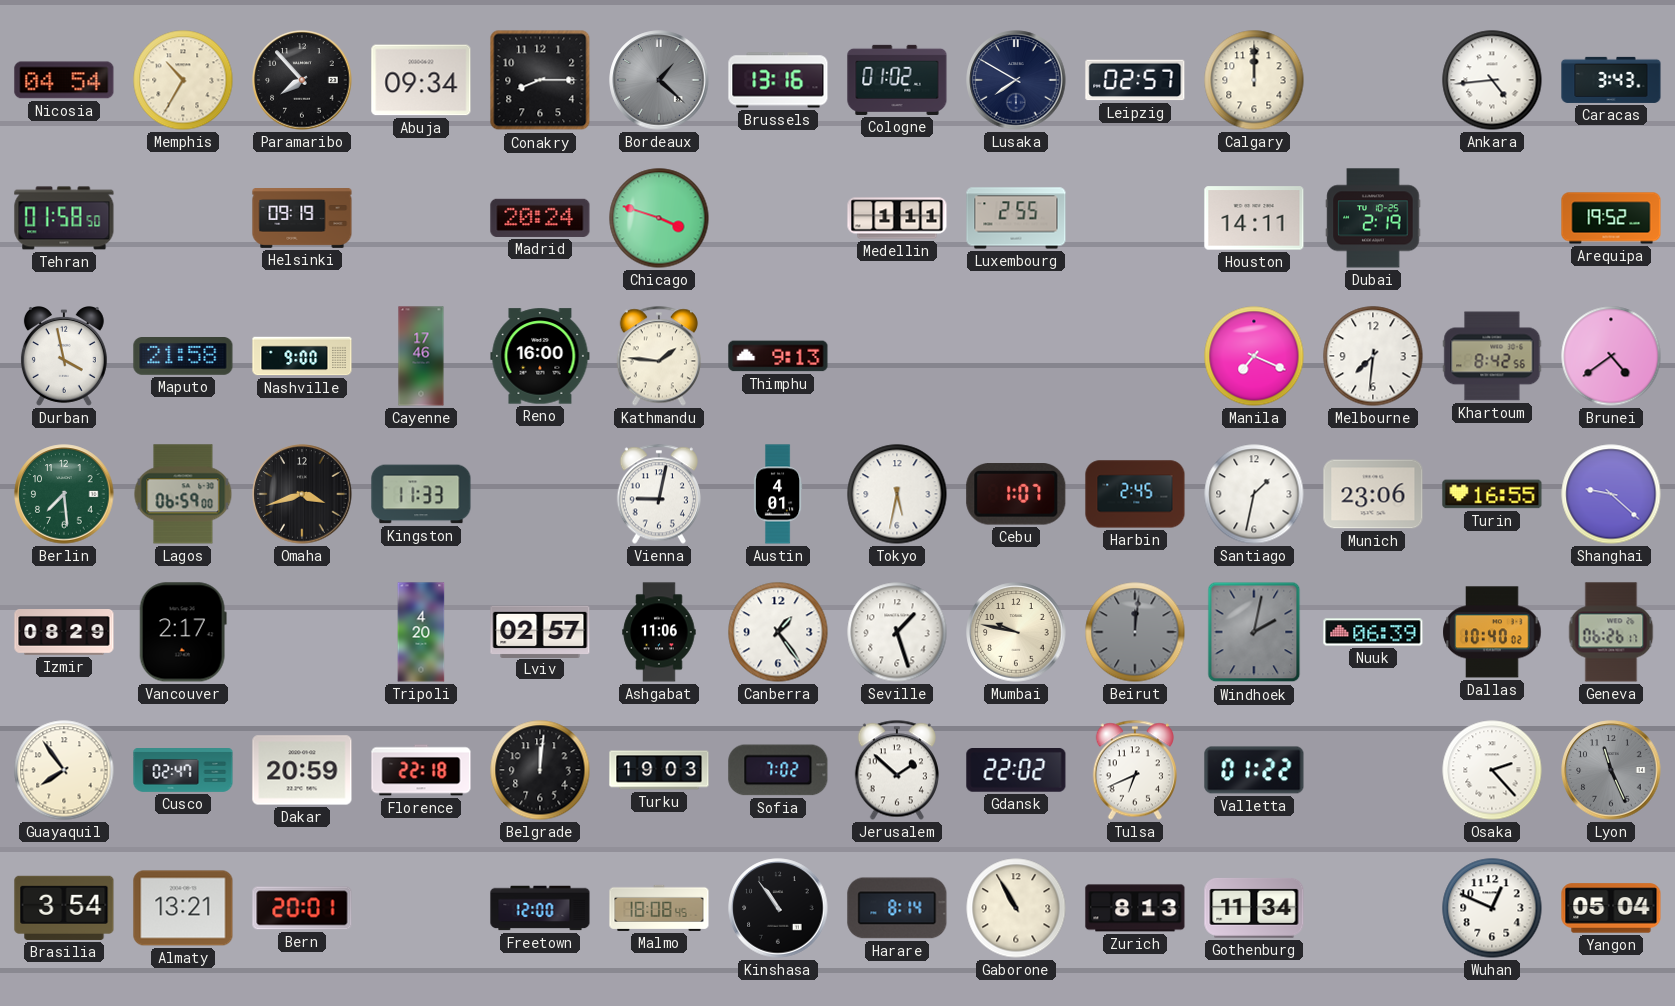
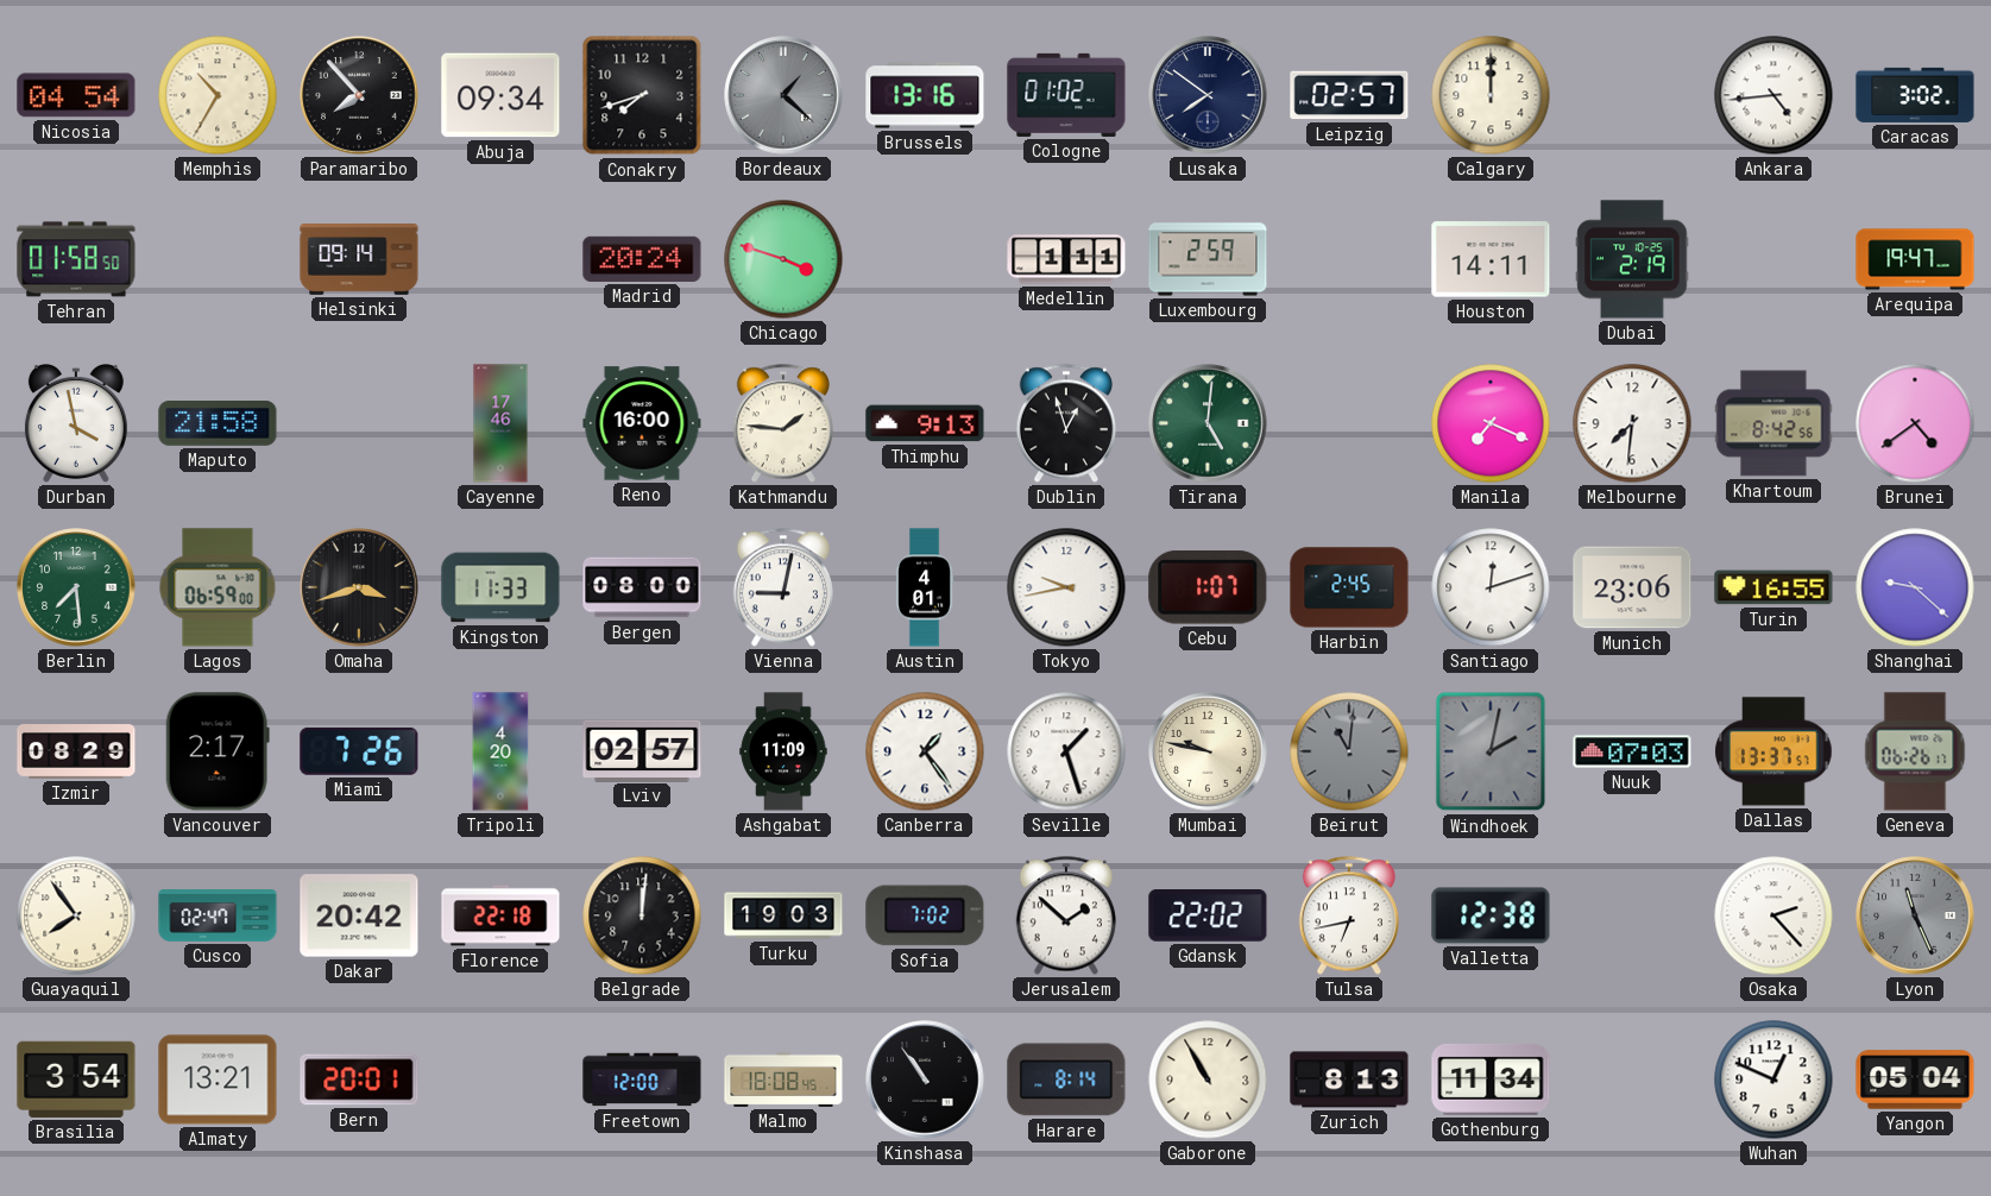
Conakry: 8:15 -> 7:42 (642, 95)
Lusaka: 7:50 -> 7:51 (1208, 95)
Caracas: 3:43 -> 3:02 (1915, 95)
Helsinki: 09:19 -> 09:14 (359, 260)
Luxembourg: 2:55 -> 2:59 (1208, 259)
Arequipa: 19:52 -> 19:47 (1915, 259)
Nashville: 9:00 -> none (302, 356)
Dublin: none -> 12:57 (1066, 423)
Tirana: none -> 5:01 (1208, 423)
Bergen: none -> 08:00 (642, 587)
Tokyo: 5:32 -> 9:43 (1066, 587)
Santiago: 1:32 -> 12:12 (1491, 587)
Miami: none -> 7:26 (359, 751)
Ashgabat: 11:06 -> 11:09 (783, 751)
Beirut: 12:01 -> 11:01 (1349, 751)
Nuuk: 06:39 -> 07:03 (1632, 751)
Dallas: 10:40 -> 13:37 (1773, 751)
Dakar: 20:59 -> 20:42 (359, 915)
Tulsa: 6:41 -> 6:43 (1349, 915)
Valletta: 01:22 -> 12:38 (1491, 915)
